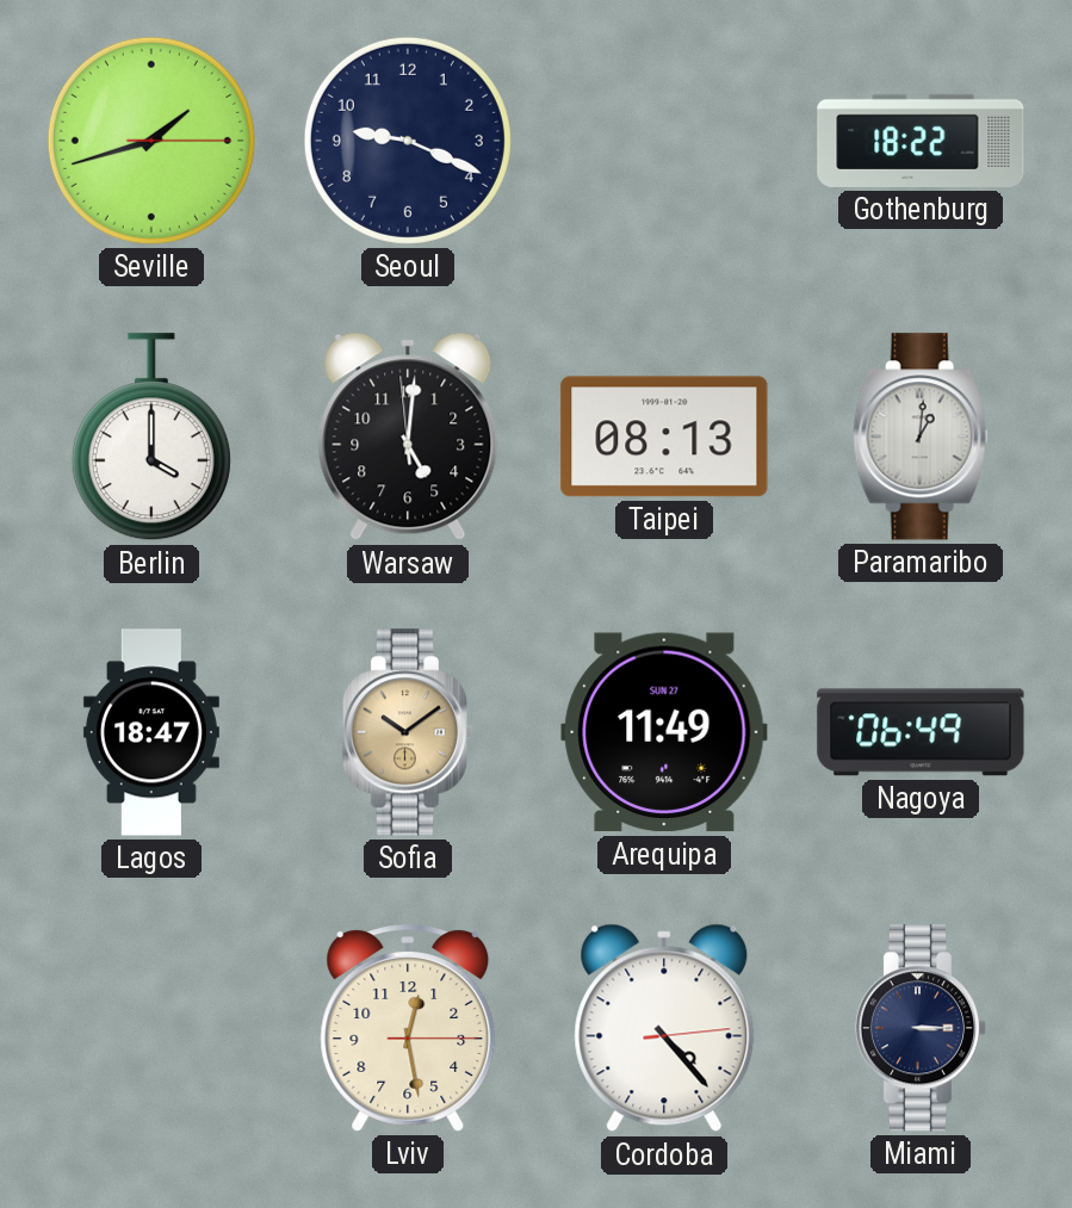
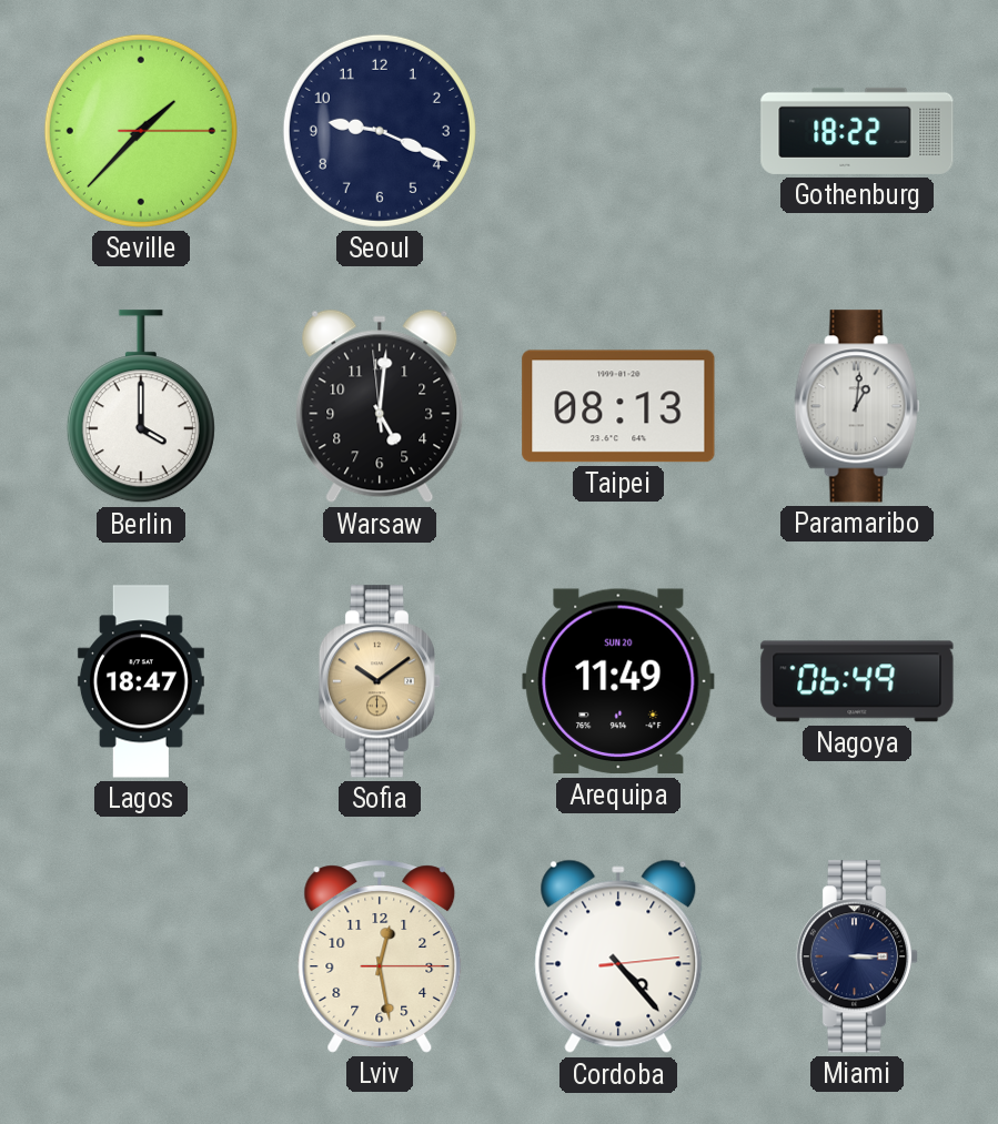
Seville: 1:42 -> 1:37 (141, 131)
Arequipa date: SUN 27 -> SUN 20 (618, 681)
